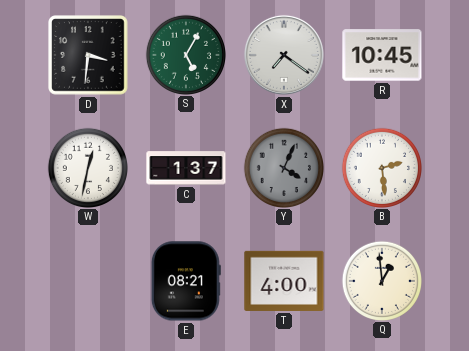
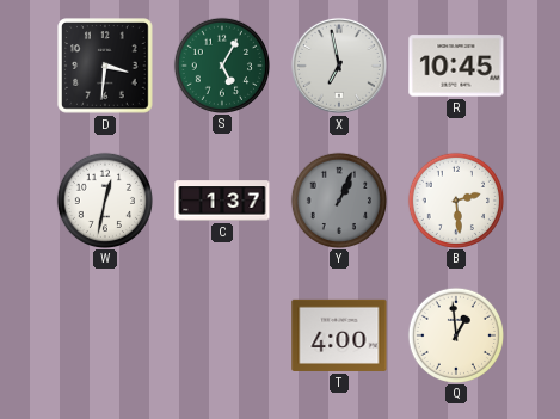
X: 7:21 -> 6:58 (339, 66)
Y: 4:04 -> 1:04 (338, 199)
E: 08:21 -> none (186, 281)
